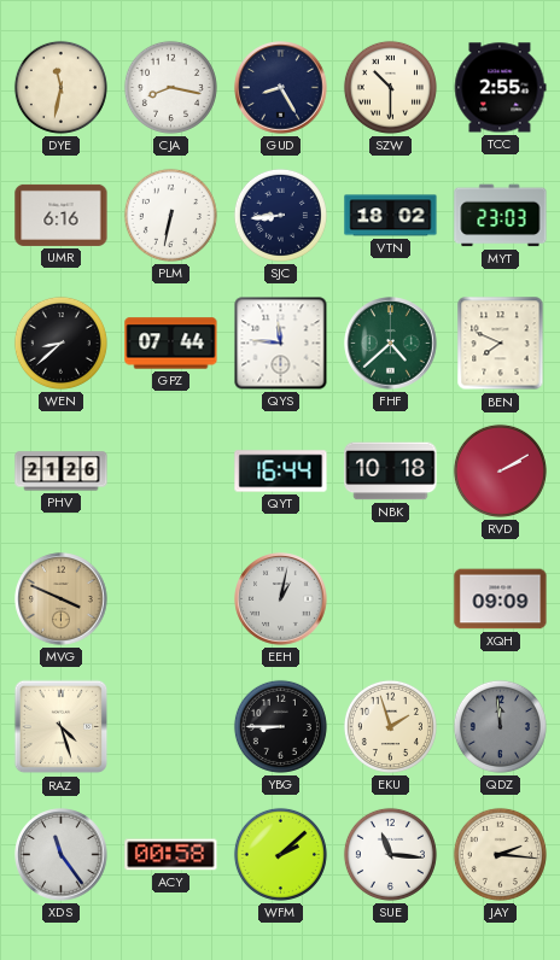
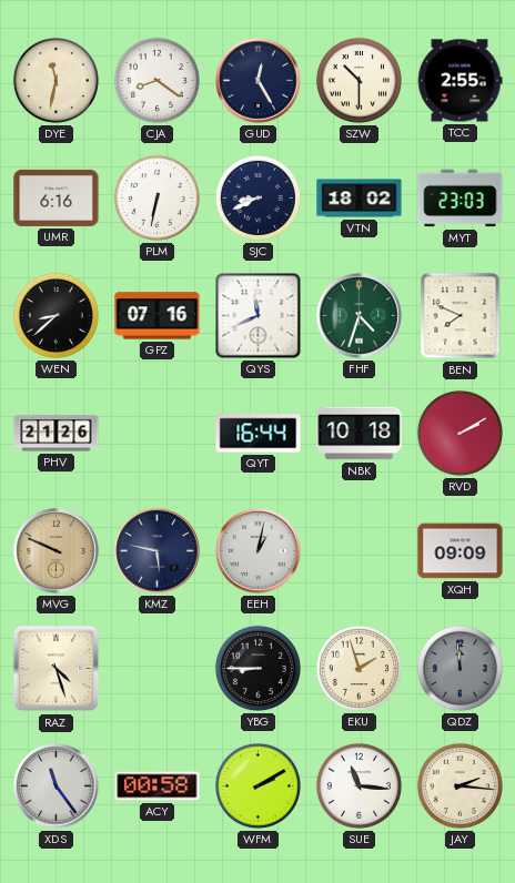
CJA: 8:17 -> 8:21 (156, 80)
GUD: 8:25 -> 12:25 (259, 81)
SJC: 8:44 -> 8:41 (257, 197)
GPZ: 07:44 -> 07:16 (158, 316)
QYS: 11:46 -> 11:41 (259, 316)
FHF: 4:38 -> 4:33 (360, 316)
MVG: 3:49 -> 9:49 (57, 551)
KMZ: none -> 5:47 (158, 551)
WFM: 2:08 -> 2:10 (257, 785)
